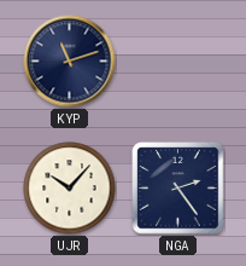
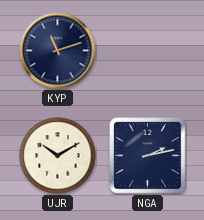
UJR: 10:07 -> 10:10 (58, 156)
NGA: 2:24 -> 2:13 (148, 156)
